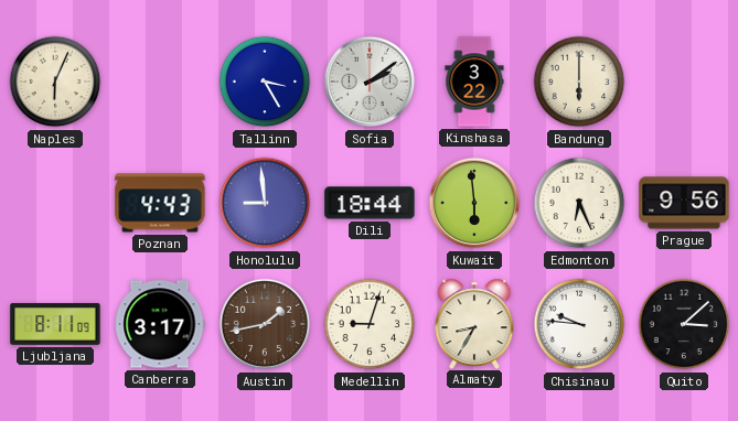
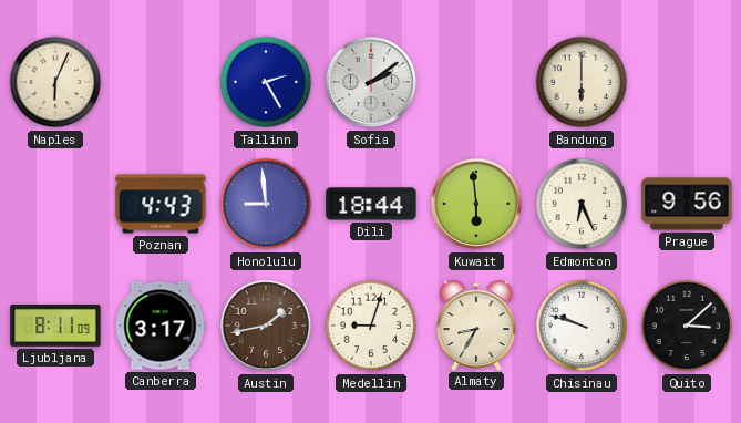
Tallinn: 3:25 -> 2:25 (266, 82)
Kinshasa: 3:22 -> none (474, 82)
Chisinau: 9:46 -> 9:48 (582, 326)
